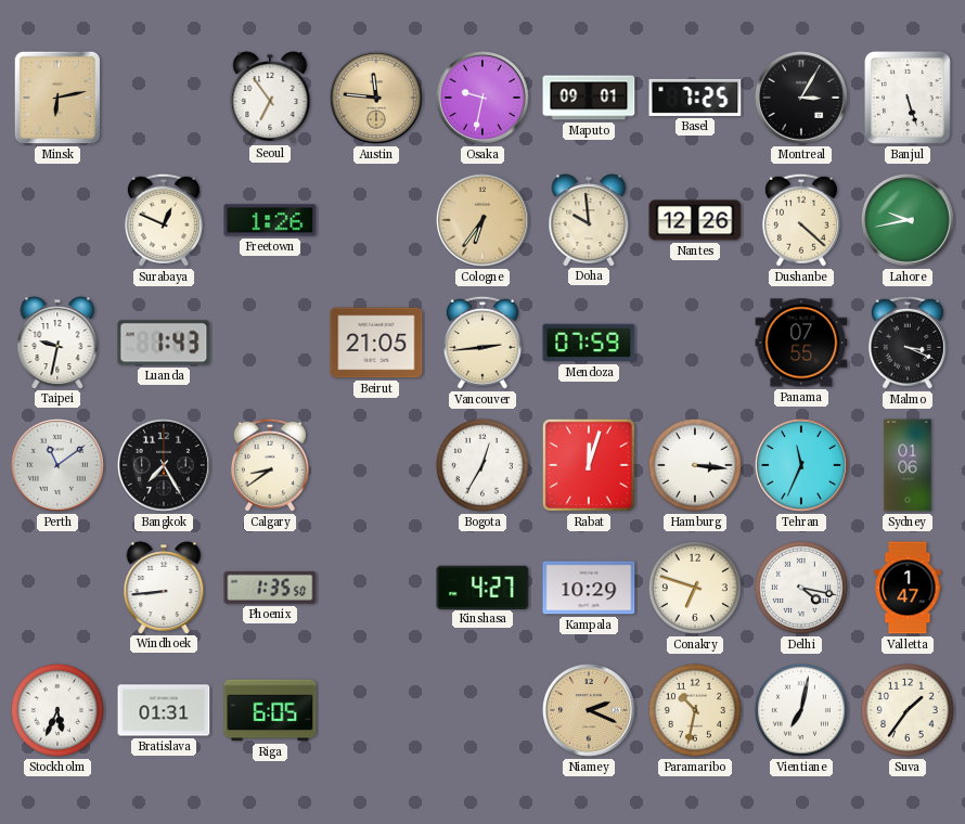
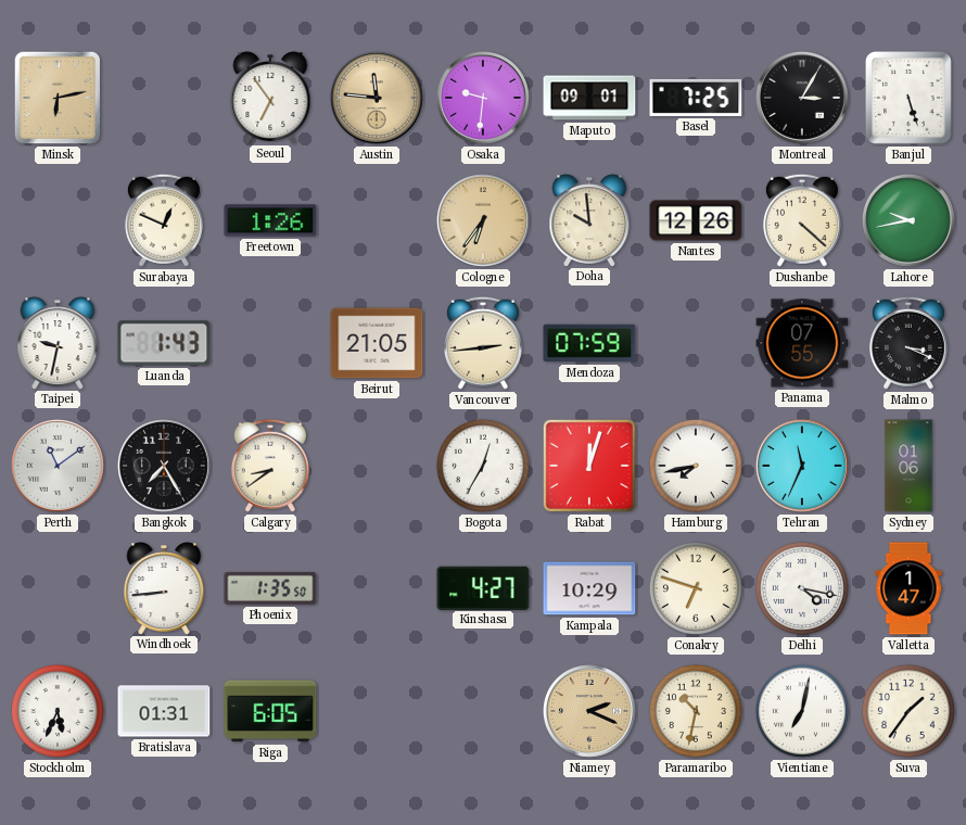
Osaka: 9:32 -> 9:31 (483, 98)
Hamburg: 3:16 -> 7:43 (696, 466)
